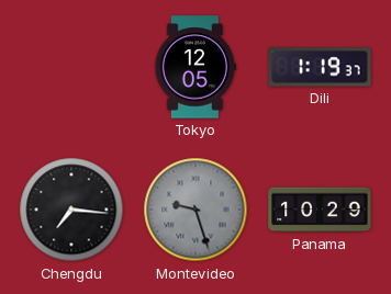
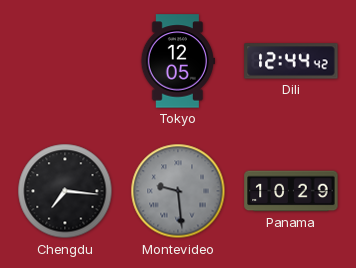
Dili: 1:19 -> 12:44 (291, 61)
Montevideo: 9:27 -> 9:29 (178, 191)
